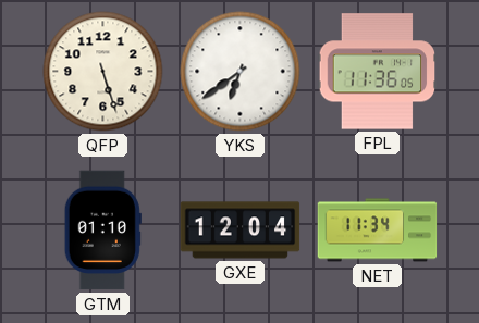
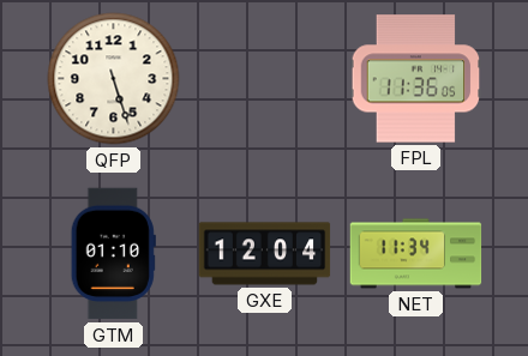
YKS: 6:39 -> none (241, 72)
